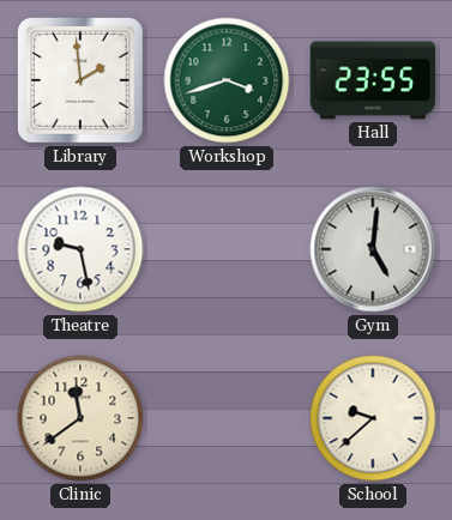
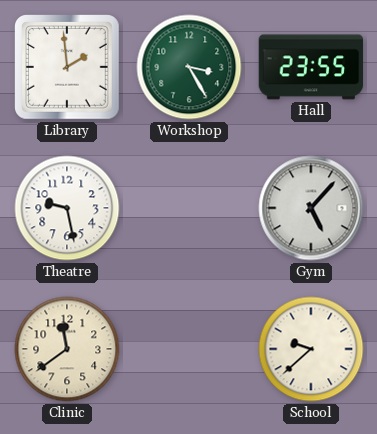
Workshop: 3:42 -> 3:25 (189, 67)
Gym: 5:01 -> 5:07 (311, 208)
